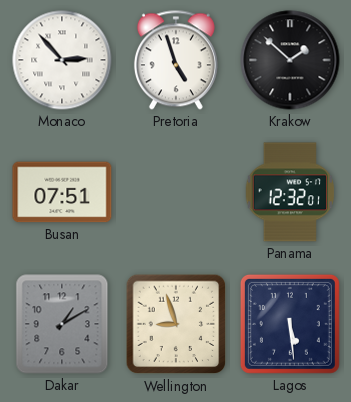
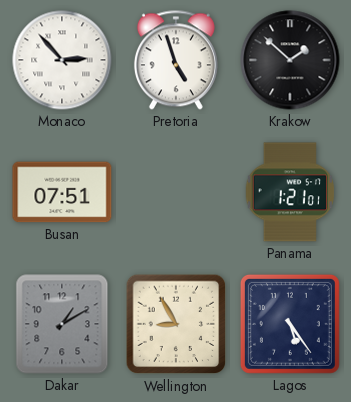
Panama: 12:32 -> 1:21 (289, 192)
Wellington: 8:57 -> 8:55 (176, 324)
Lagos: 5:29 -> 5:24 (290, 324)
